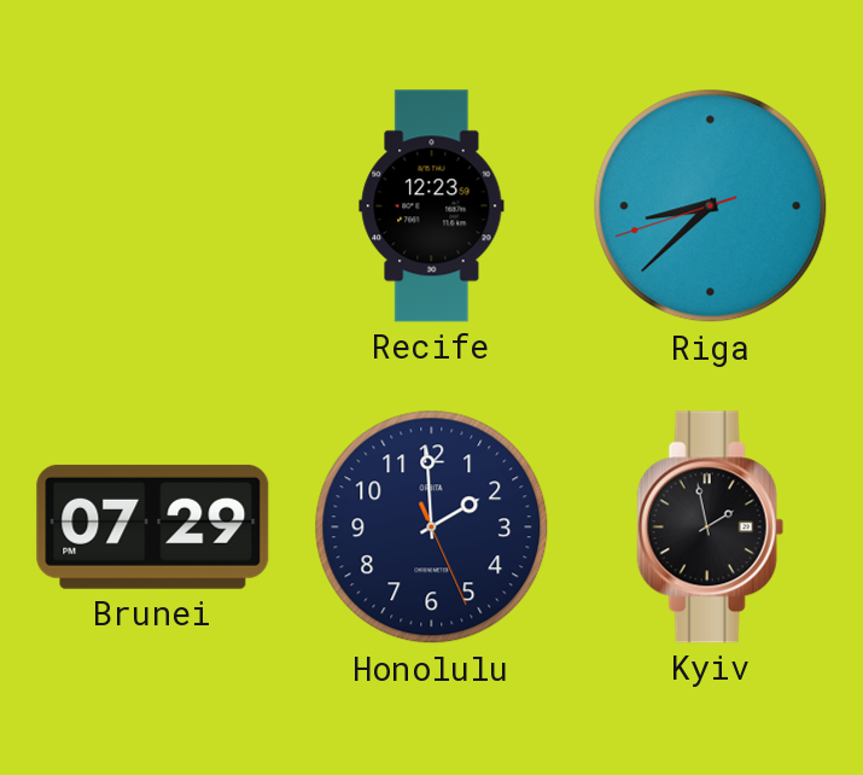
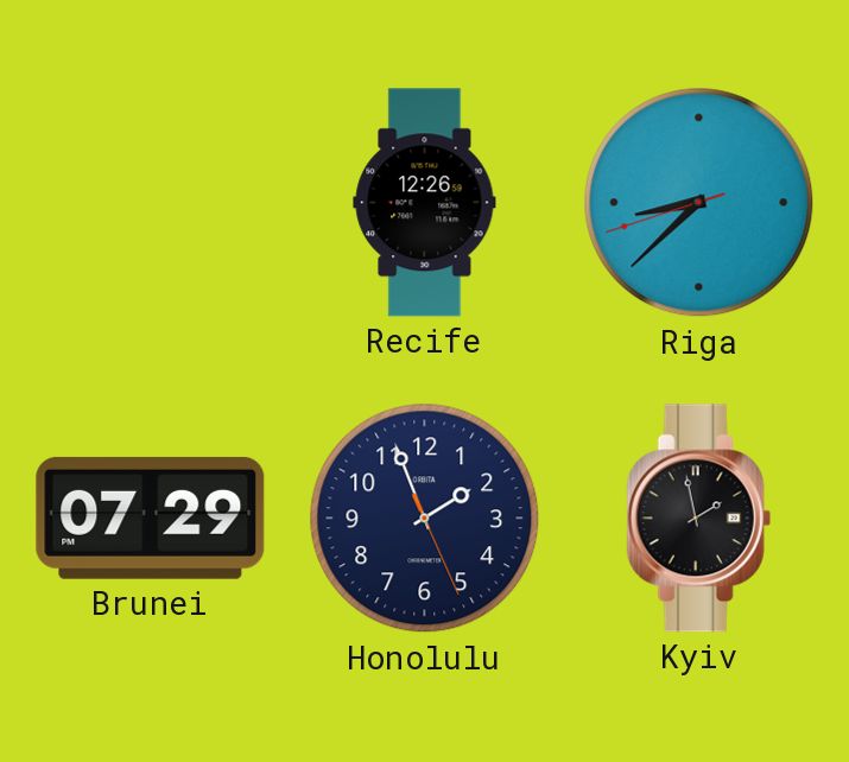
Recife: 12:23 -> 12:26 (425, 203)
Honolulu: 1:59 -> 1:56 (425, 519)
